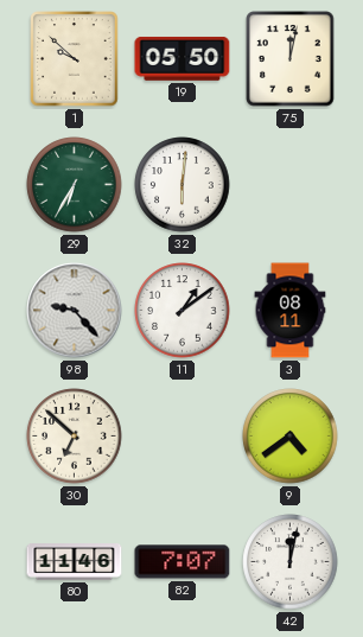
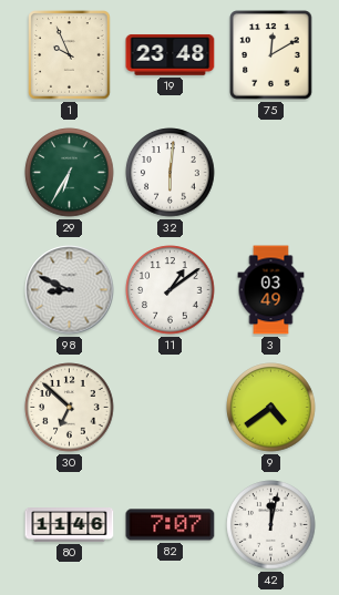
1: 9:52 -> 9:56 (70, 55)
19: 05:50 -> 23:48 (171, 54)
75: 12:02 -> 12:10 (271, 55)
98: 9:23 -> 8:49 (70, 290)
3: 08:11 -> 03:49 (271, 290)
